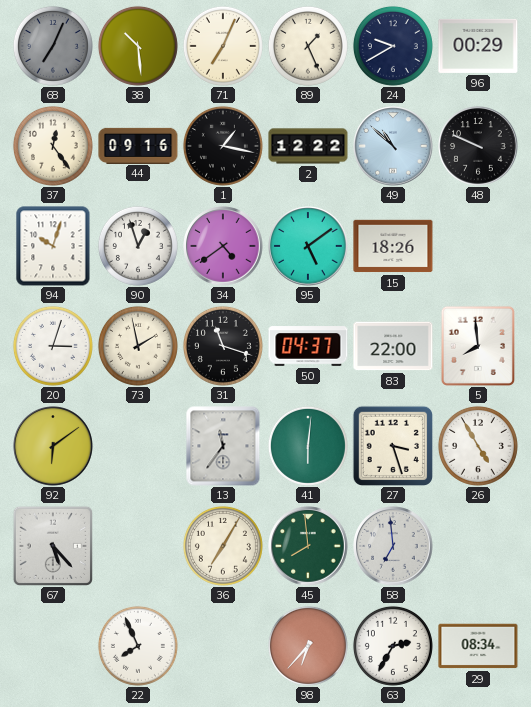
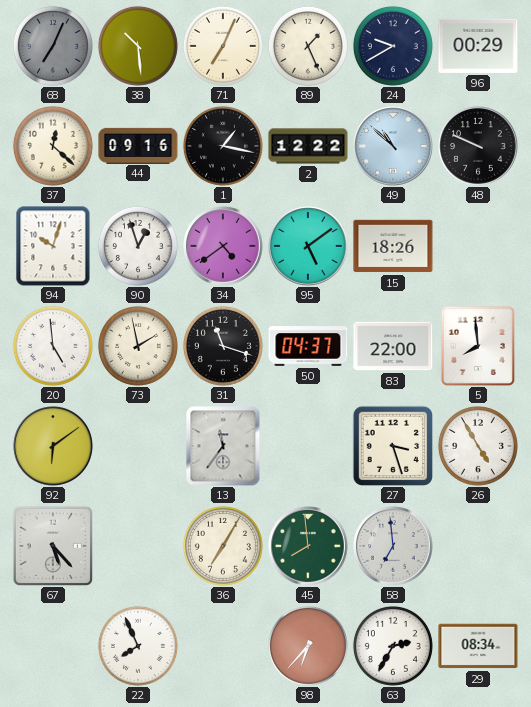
37: 12:24 -> 12:22 (53, 146)
20: 3:03 -> 4:59 (53, 346)
41: 6:01 -> none (308, 446)
